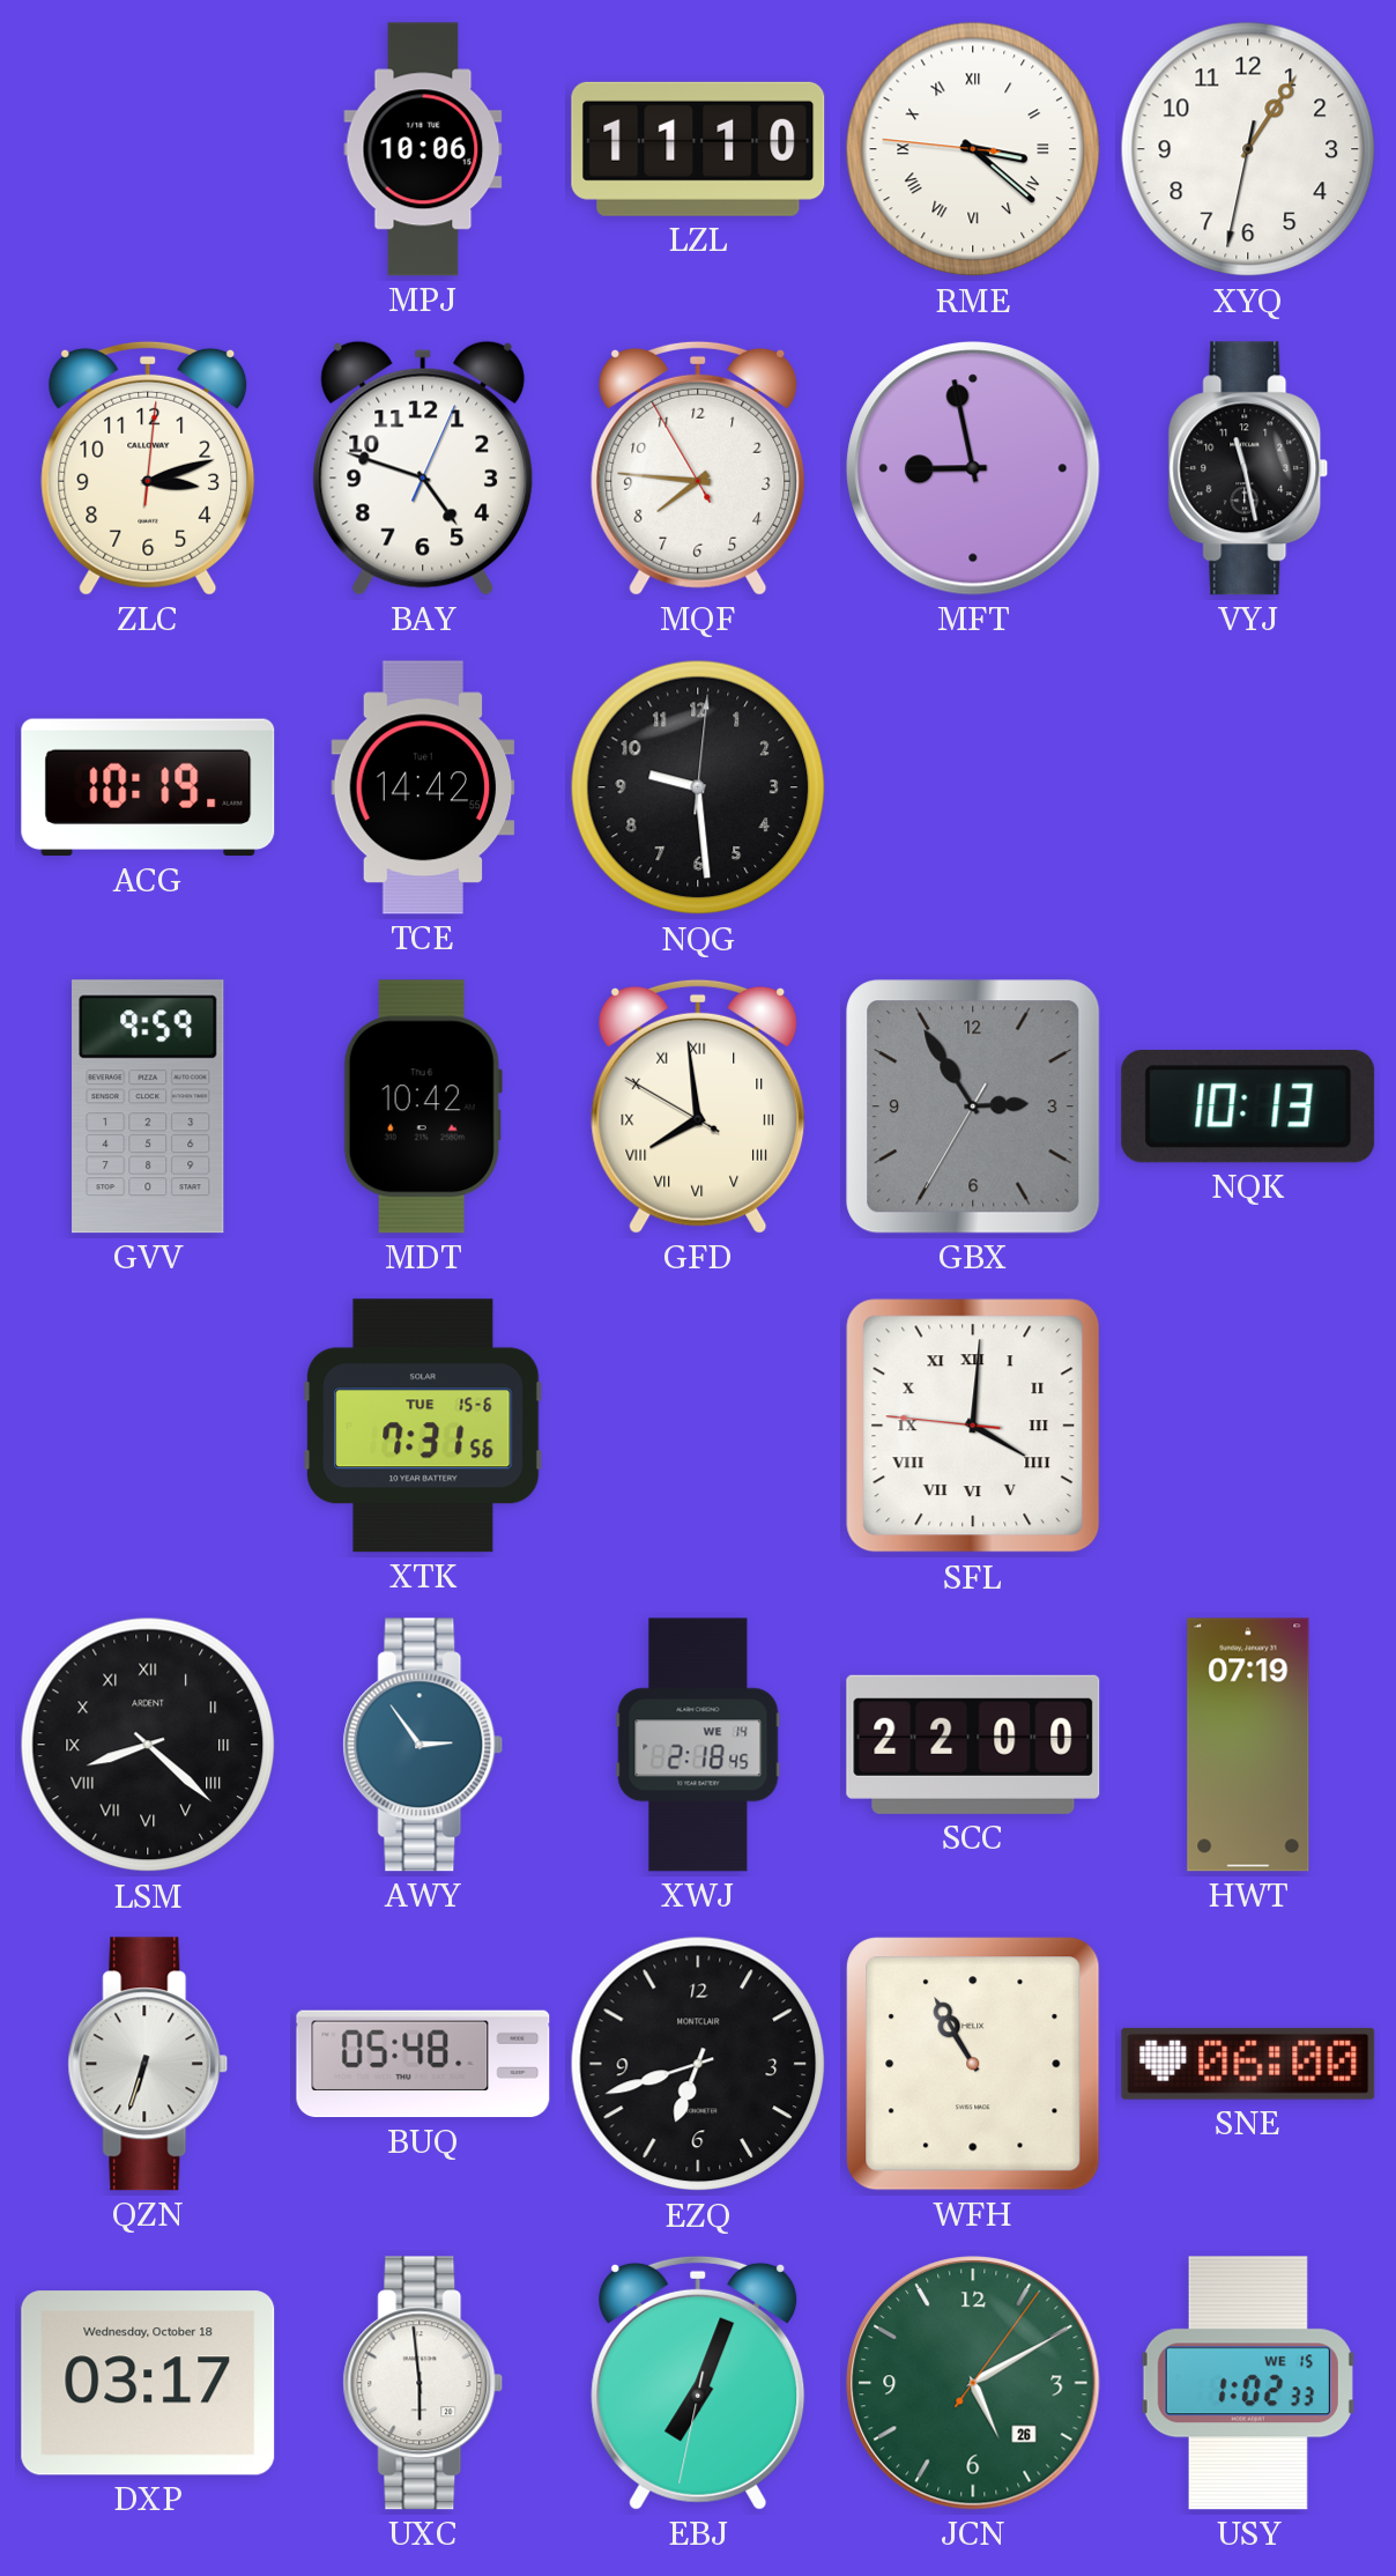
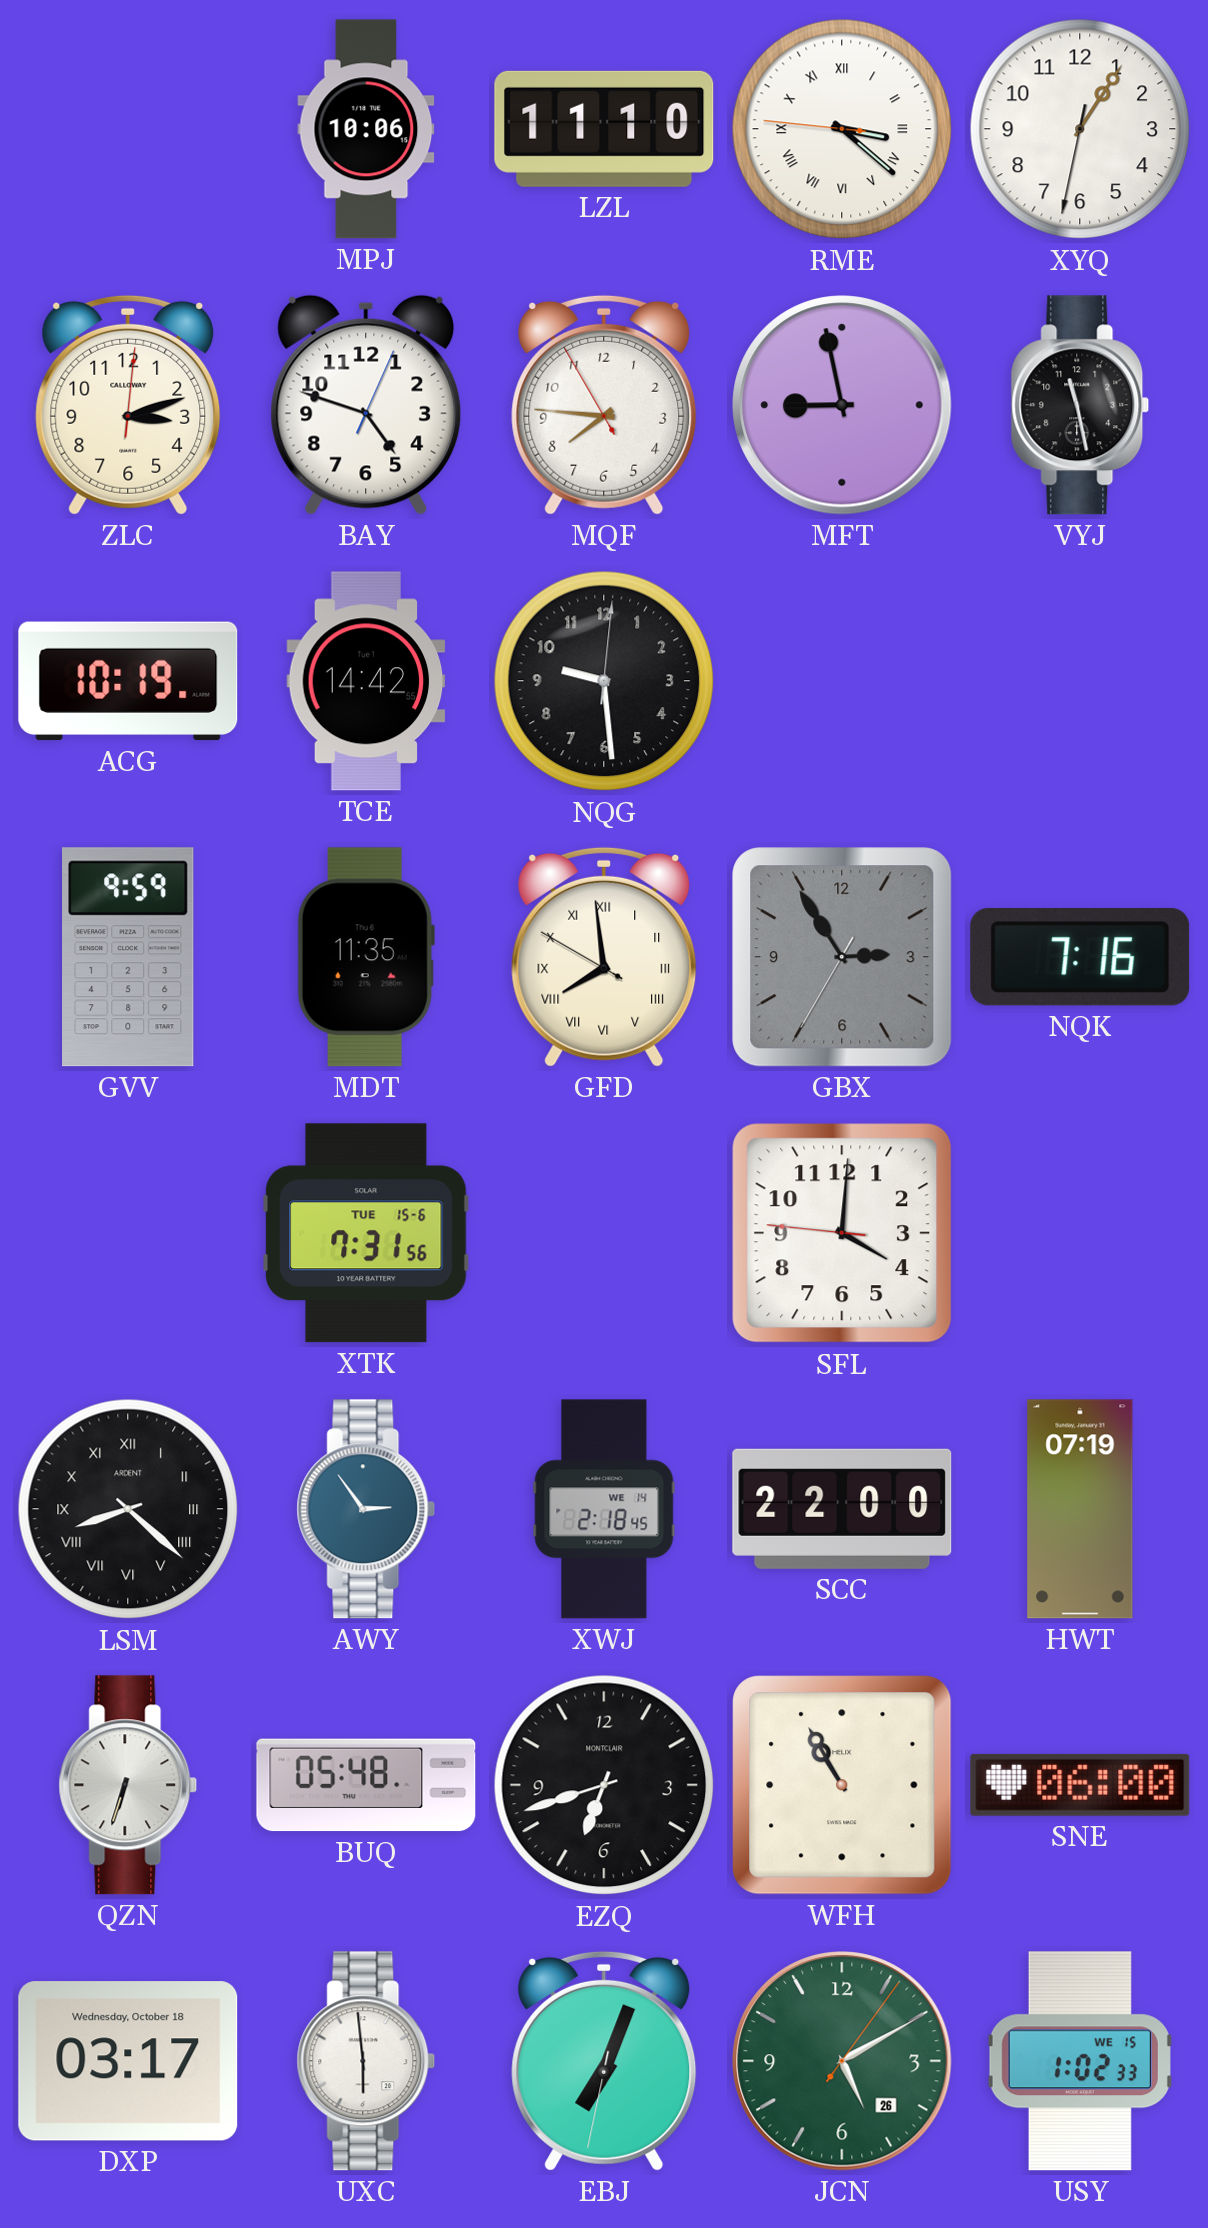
MDT: 10:42 -> 11:35 (366, 957)
NQK: 10:13 -> 7:16 (1080, 957)
SFL numerals: Roman -> Arabic (842, 1233)
